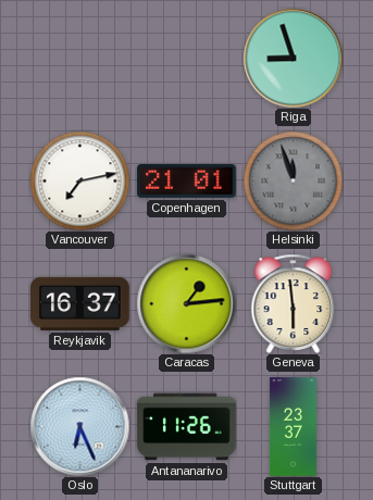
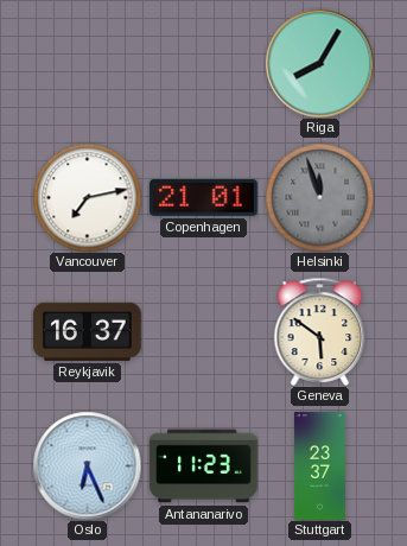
Riga: 8:57 -> 8:05 (319, 63)
Caracas: 1:14 -> none (186, 303)
Geneva: 5:59 -> 5:51 (320, 331)
Antananarivo: 11:26 -> 11:23 (204, 466)
